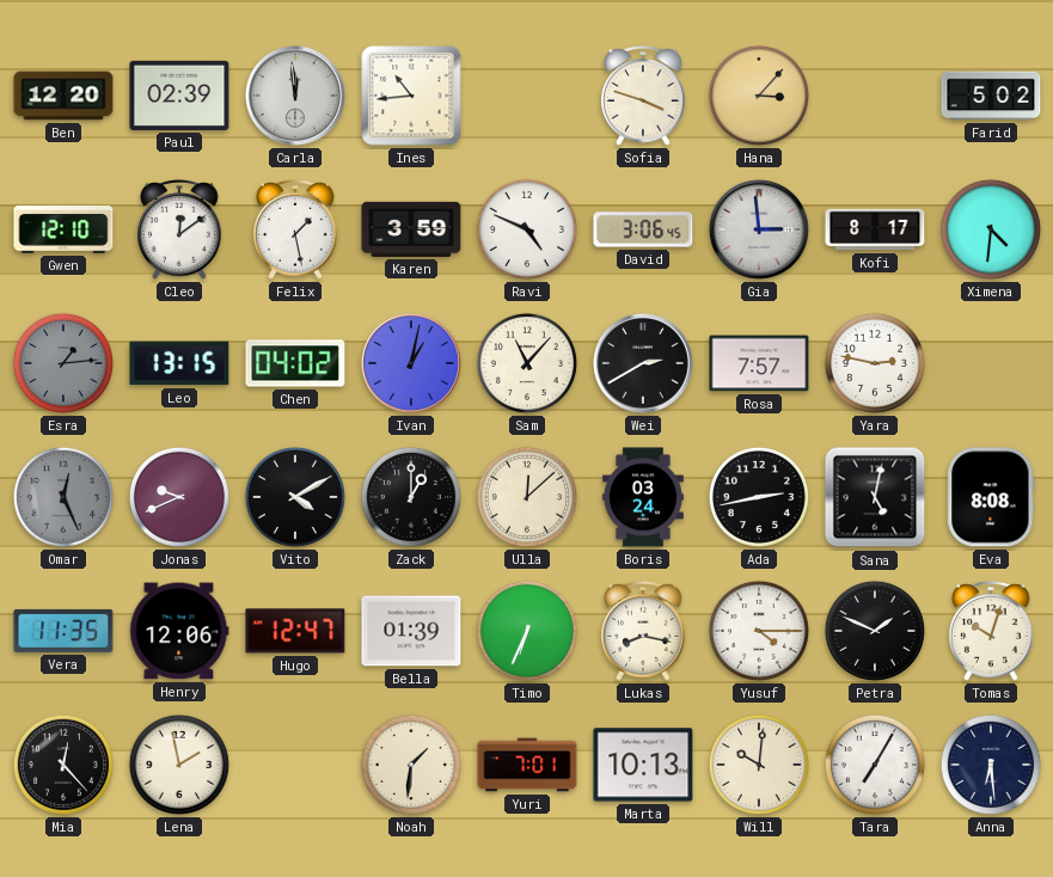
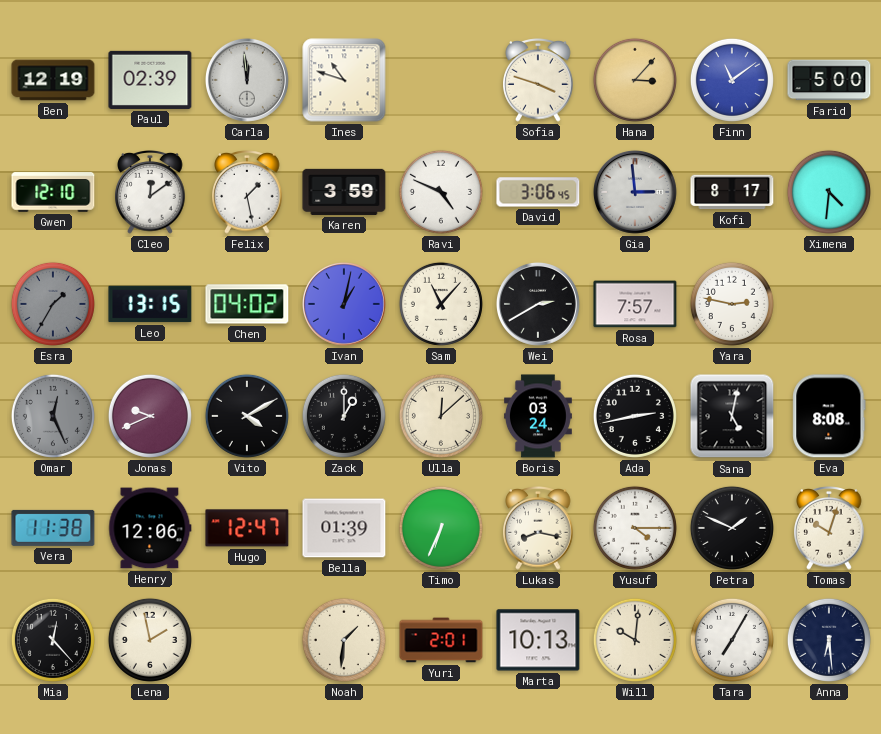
Ben: 12:20 -> 12:19 (53, 80)
Ines: 10:44 -> 10:48 (344, 80)
Finn: none -> 11:09 (732, 80)
Farid: 5:02 -> 5:00 (829, 80)
Esra: 1:14 -> 1:35 (53, 304)
Vera: 11:35 -> 11:38 (53, 528)
Yuri: 7:01 -> 2:01 (441, 640)
